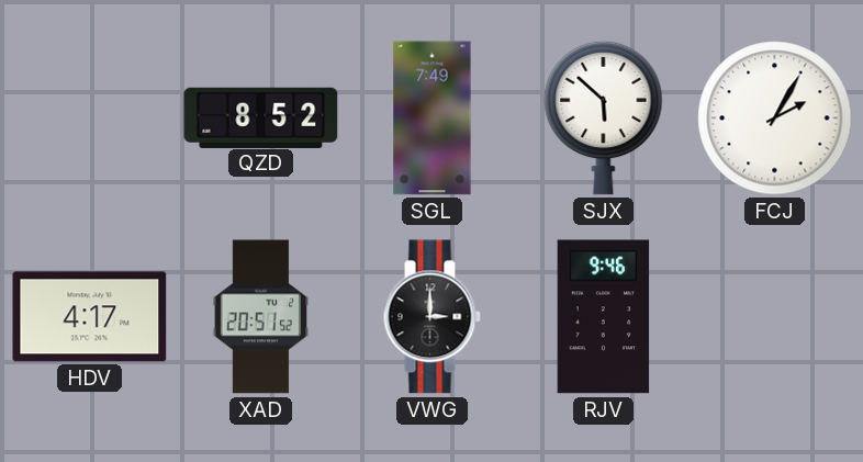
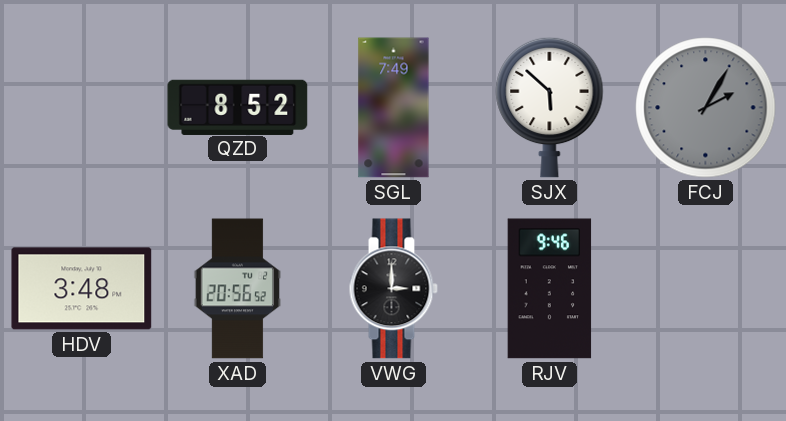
FCJ dial: white -> grey (706, 108)
HDV: 4:17 -> 3:48 (82, 289)
XAD: 20:51 -> 20:56 (237, 289)
